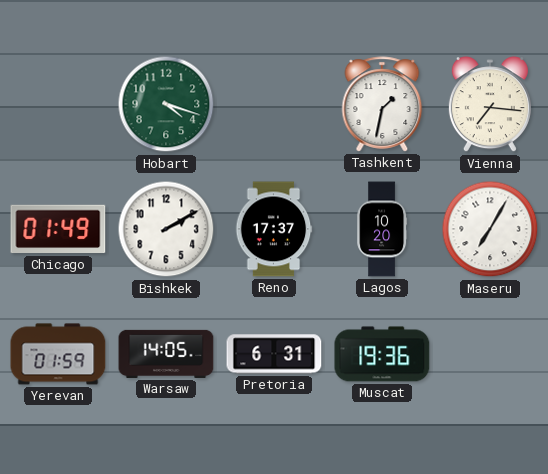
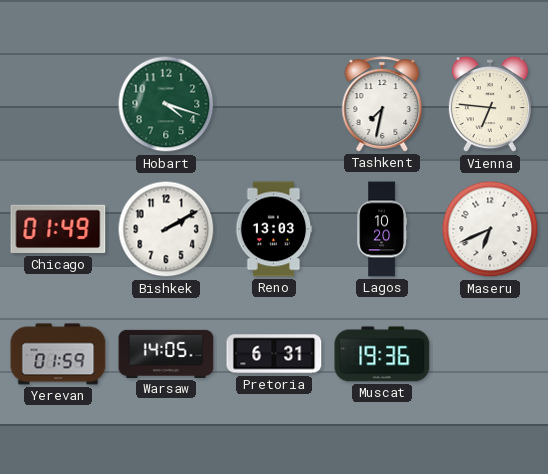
Tashkent: 1:32 -> 7:32 (382, 104)
Vienna: 7:16 -> 6:46 (490, 105)
Reno: 17:37 -> 13:03 (274, 229)
Maseru: 7:05 -> 6:41 (490, 229)
